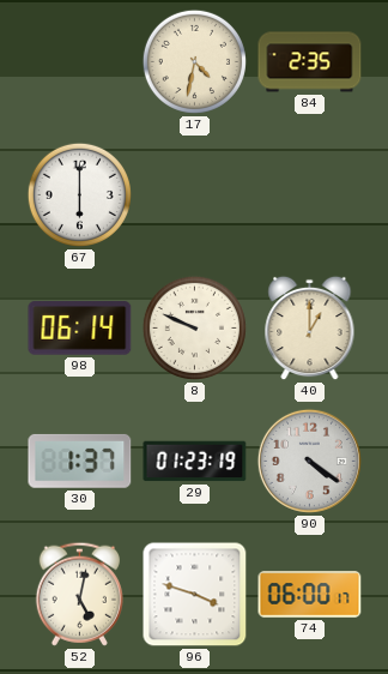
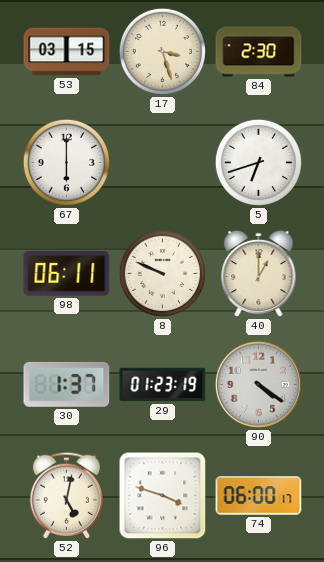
53: none -> 03:15 (67, 52)
17: 4:32 -> 3:27 (162, 51)
84: 2:35 -> 2:30 (259, 52)
5: none -> 6:42 (258, 162)
98: 06:14 -> 06:11 (67, 274)
